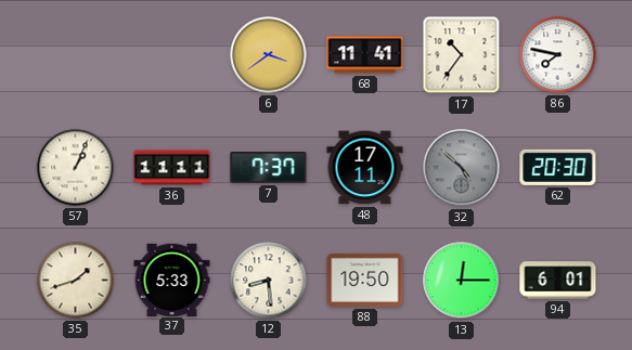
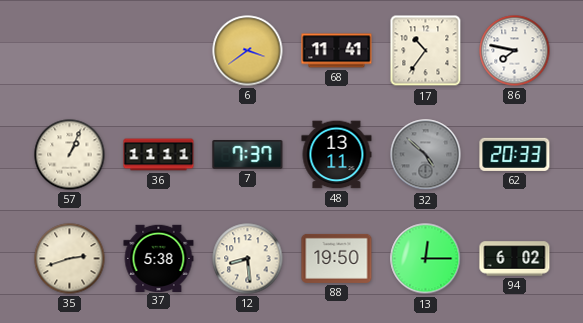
48: 17:11 -> 13:11 (337, 155)
62: 20:30 -> 20:33 (515, 154)
35: 1:42 -> 2:42 (70, 259)
37: 5:33 -> 5:38 (159, 258)
94: 6:01 -> 6:02 (515, 259)
